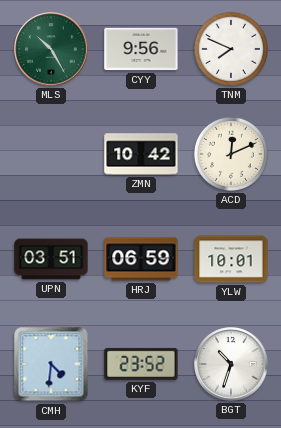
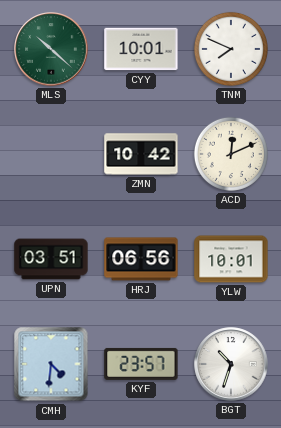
MLS: 10:25 -> 10:22 (51, 49)
CYY: 9:56 -> 10:01 (141, 49)
HRJ: 06:59 -> 06:56 (141, 259)
KYF: 23:52 -> 23:57 (141, 364)
